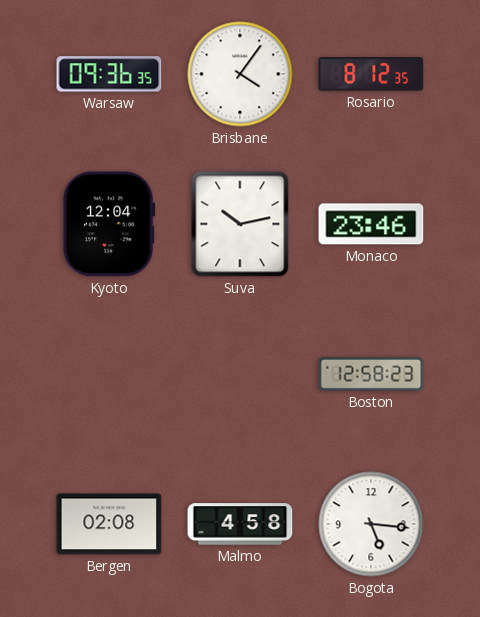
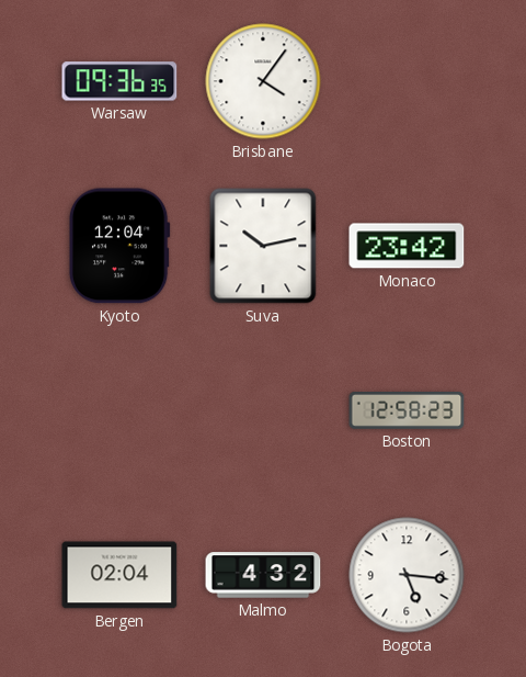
Rosario: 8:12 -> none (371, 74)
Monaco: 23:46 -> 23:42 (407, 246)
Bergen: 02:08 -> 02:04 (119, 575)
Malmo: 4:58 -> 4:32 (263, 575)
